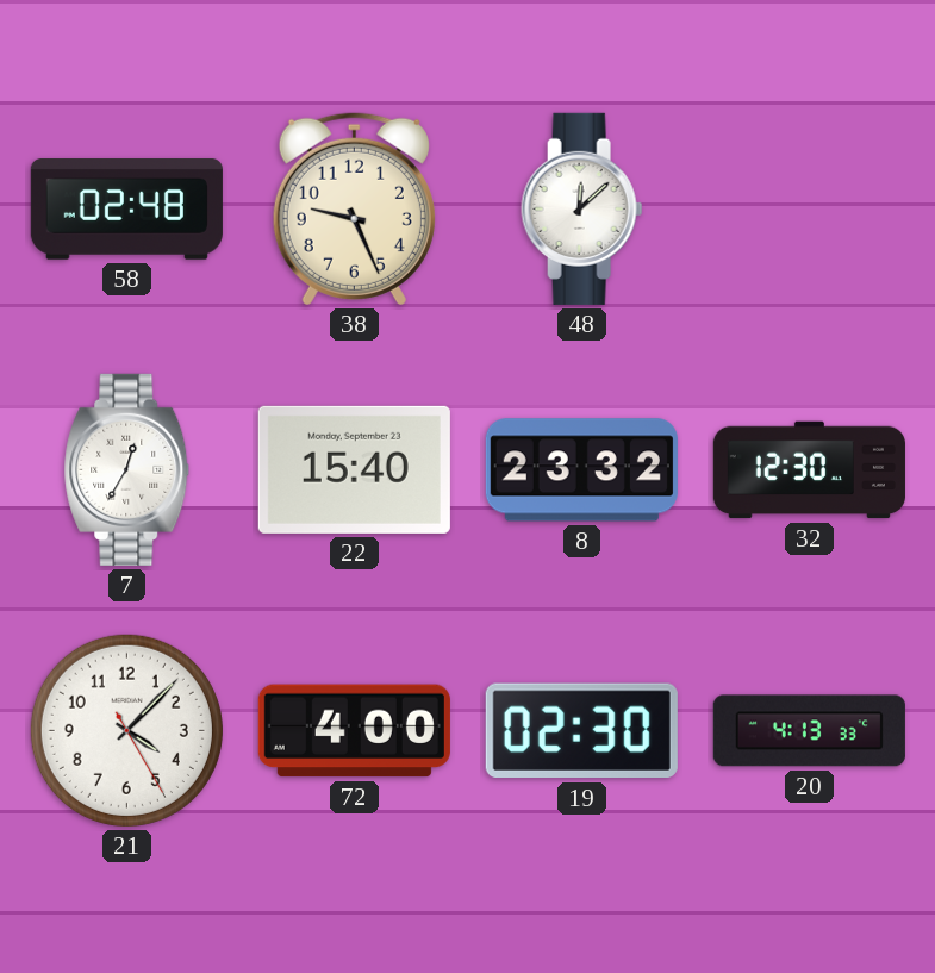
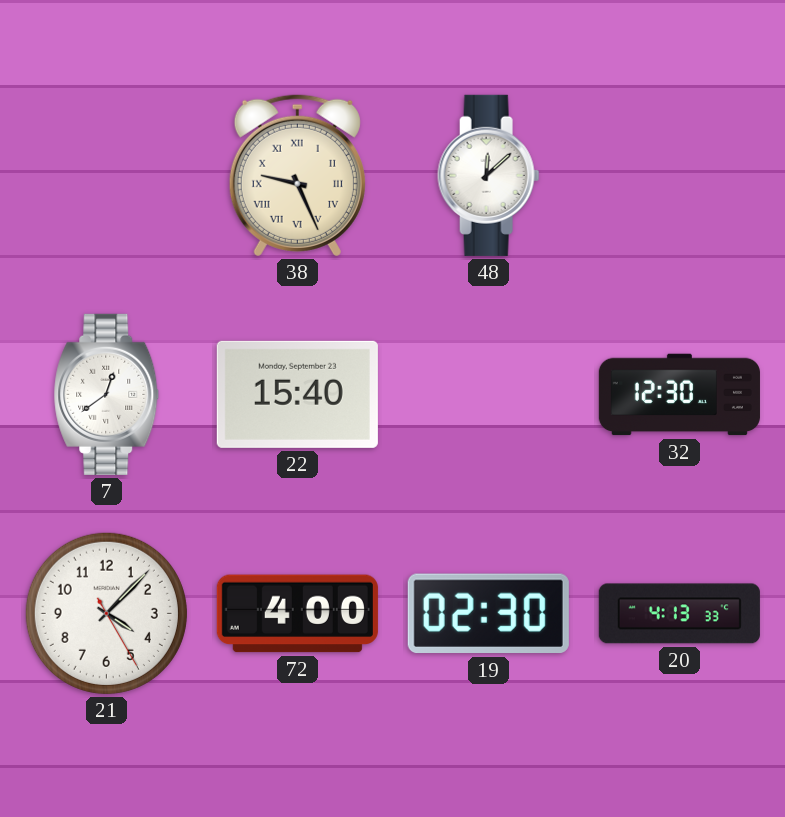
58: 02:48 -> none (126, 210)
38 numerals: Arabic -> Roman (297, 175)
7: 12:35 -> 12:39 (107, 394)
8: 23:32 -> none (581, 470)
